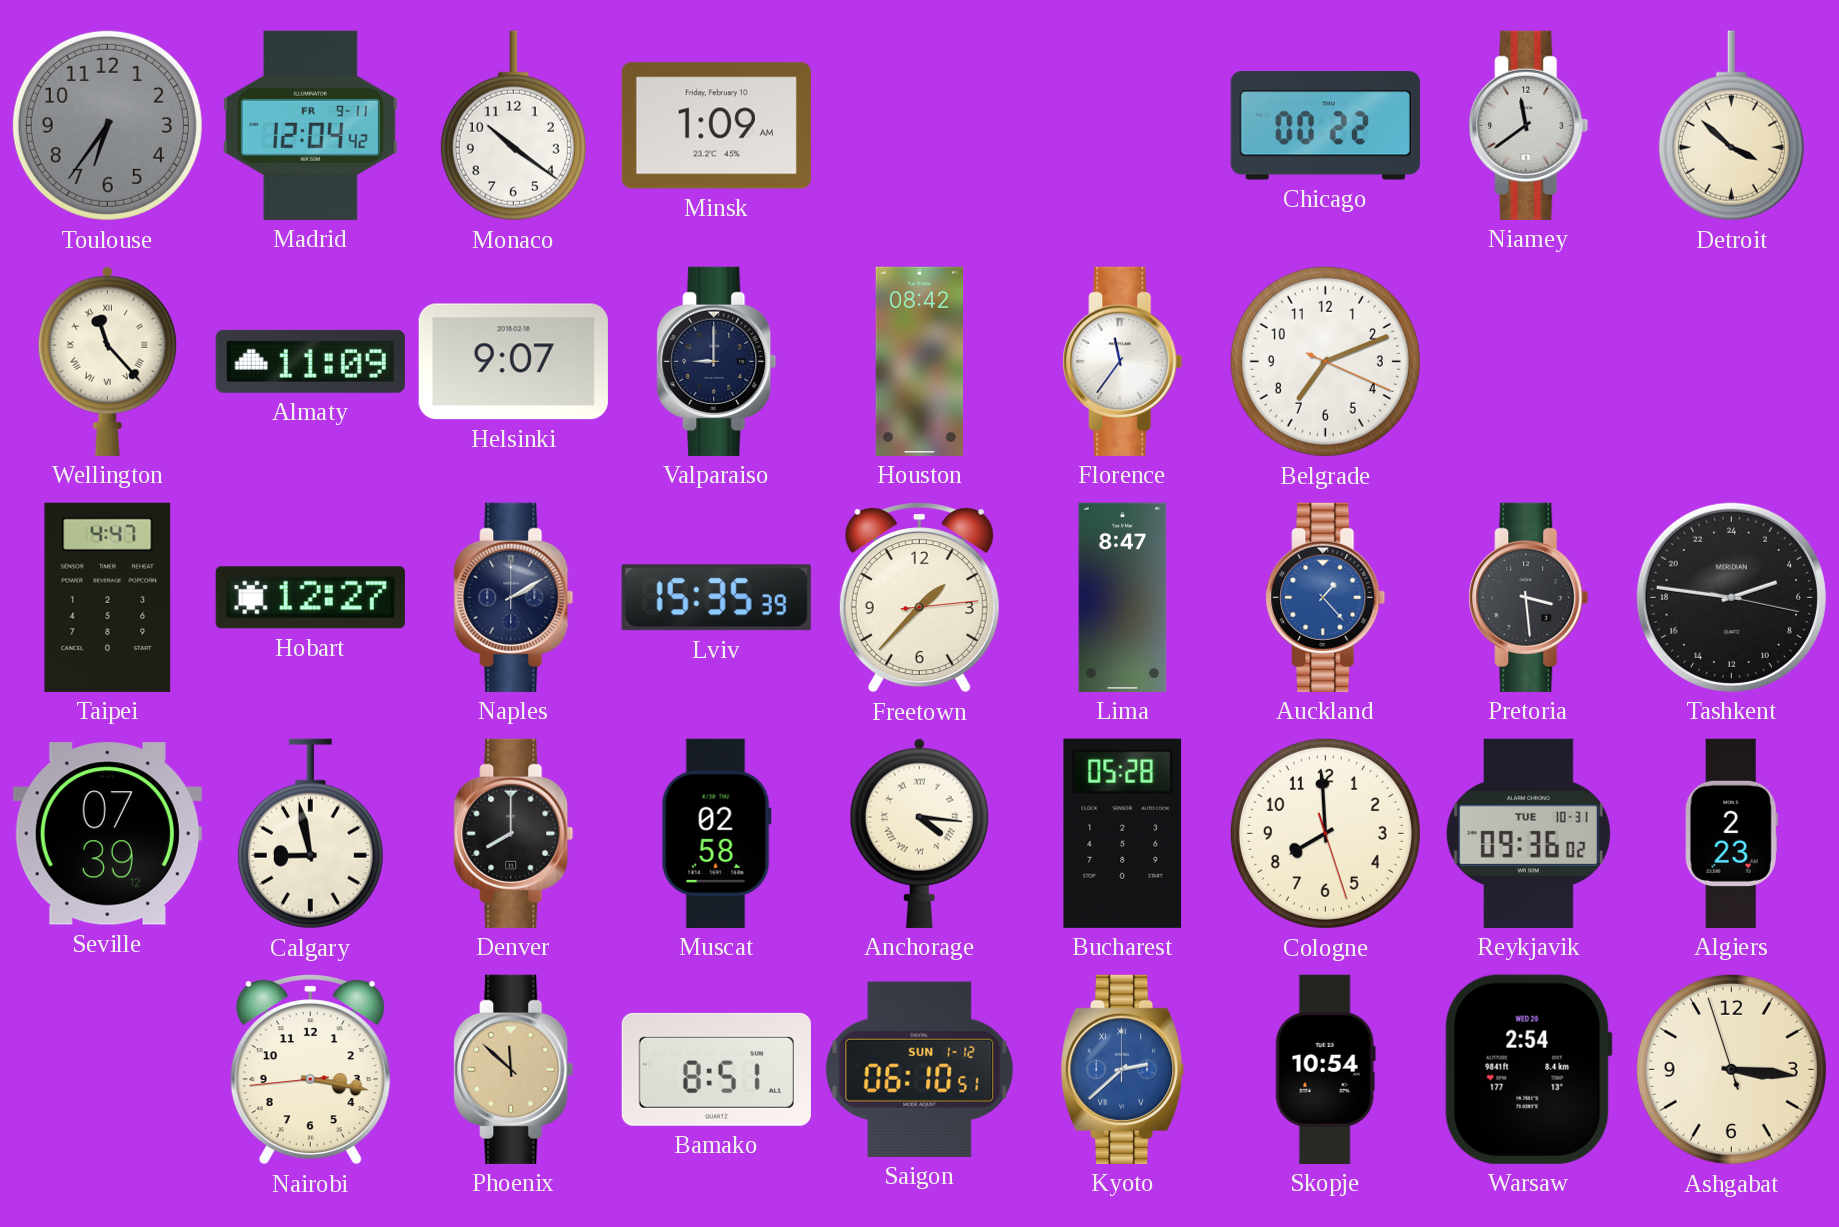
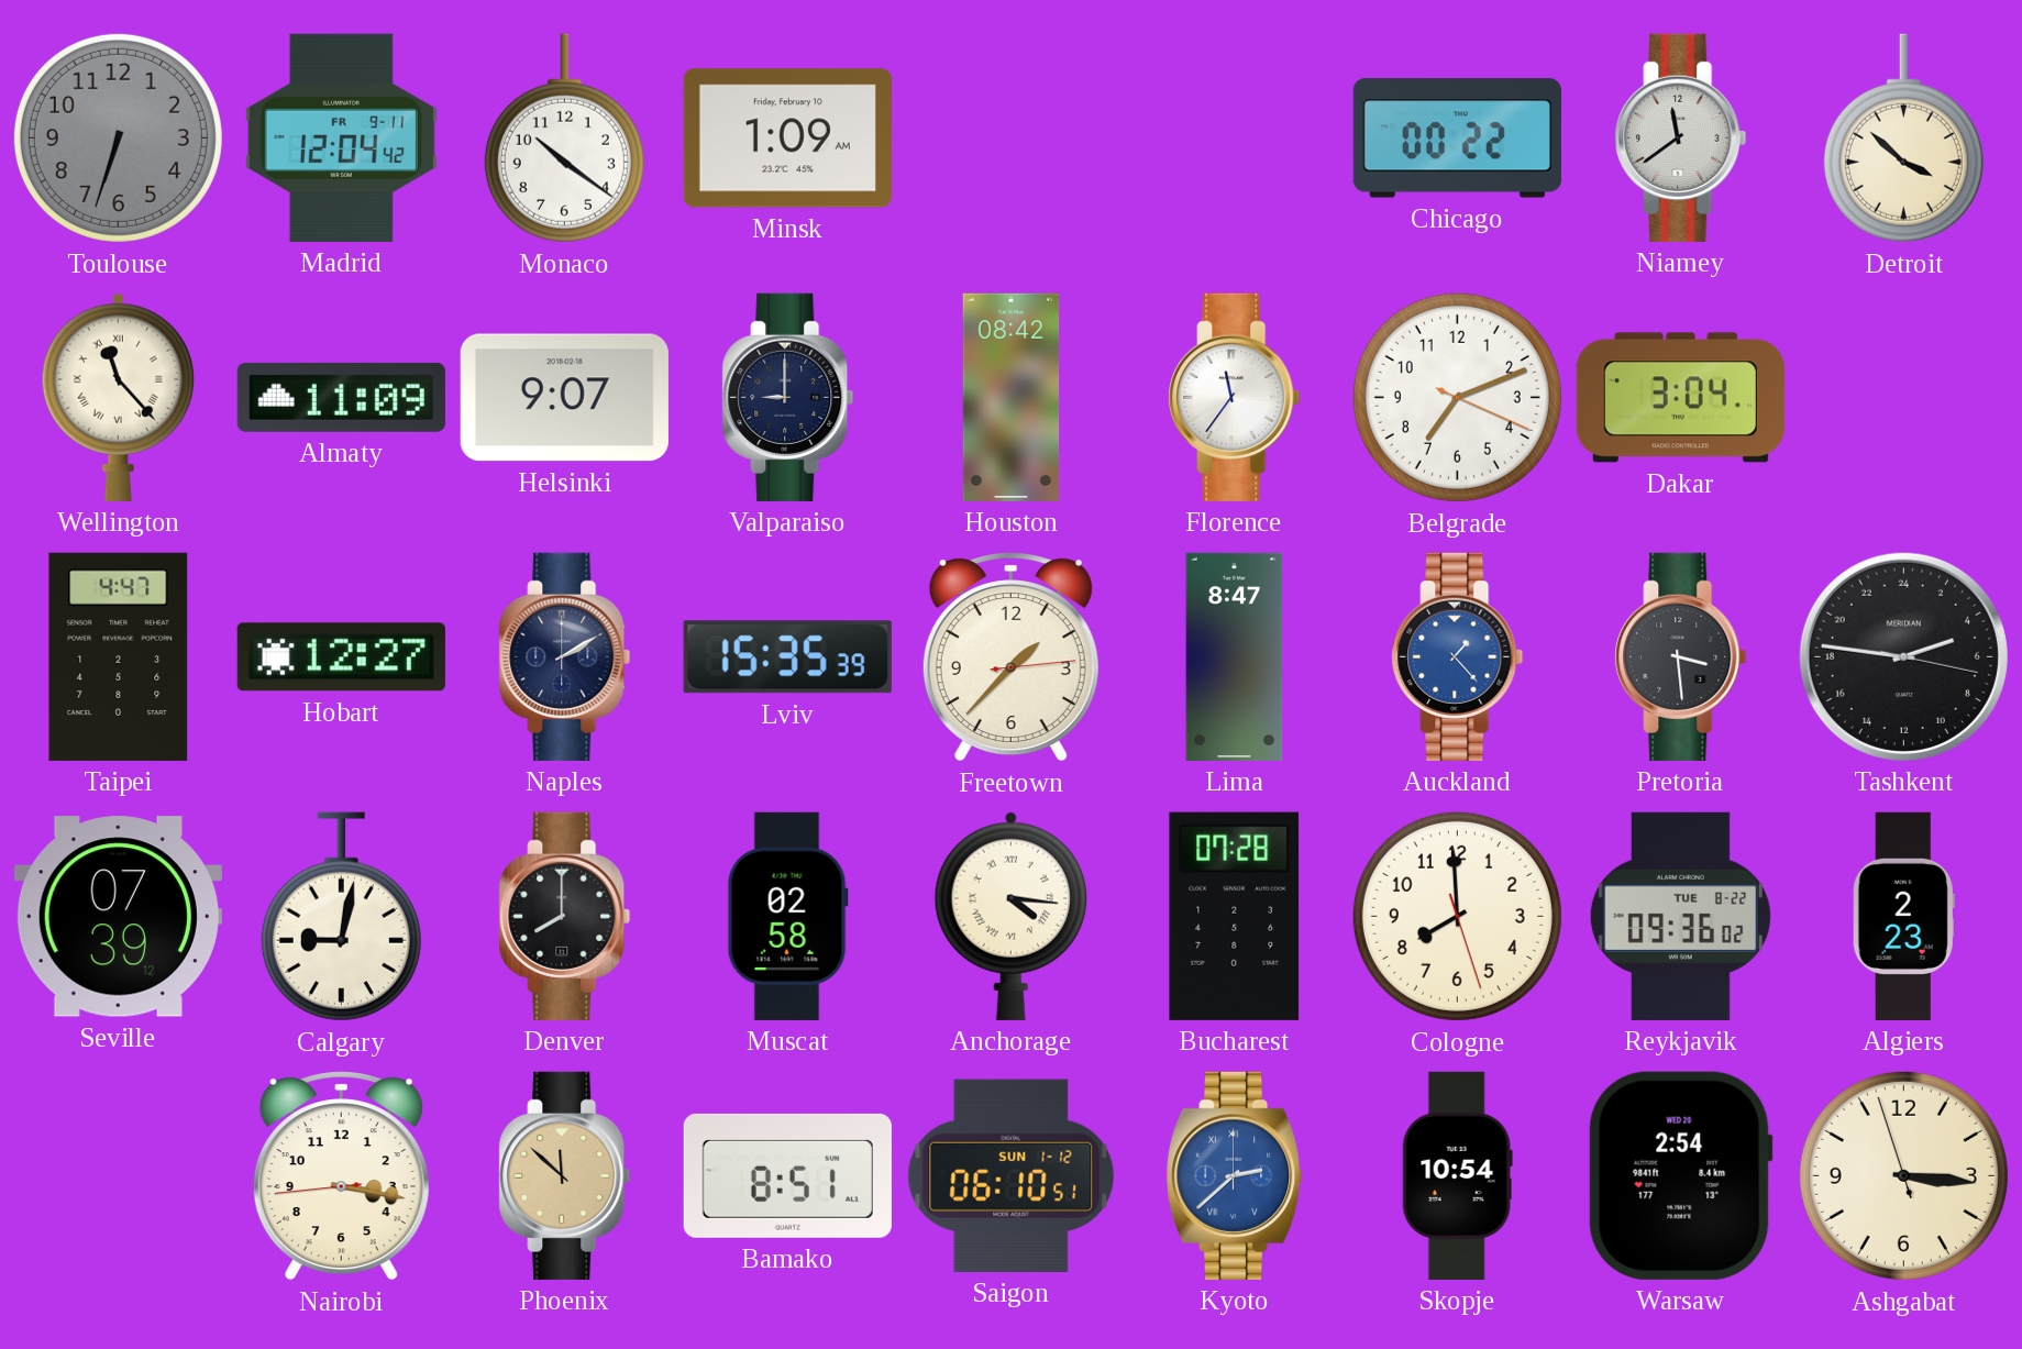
Toulouse: 6:36 -> 6:33 (118, 137)
Dakar: none -> 3:04 (1680, 398)
Calgary: 8:58 -> 9:02 (341, 917)
Bucharest: 05:28 -> 07:28 (1235, 916)
Reykjavik date: TUE 10-31 -> TUE 8-22 (1680, 916)
